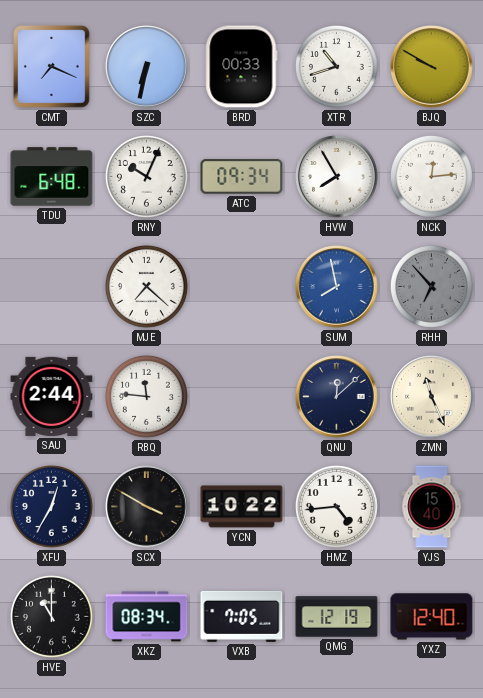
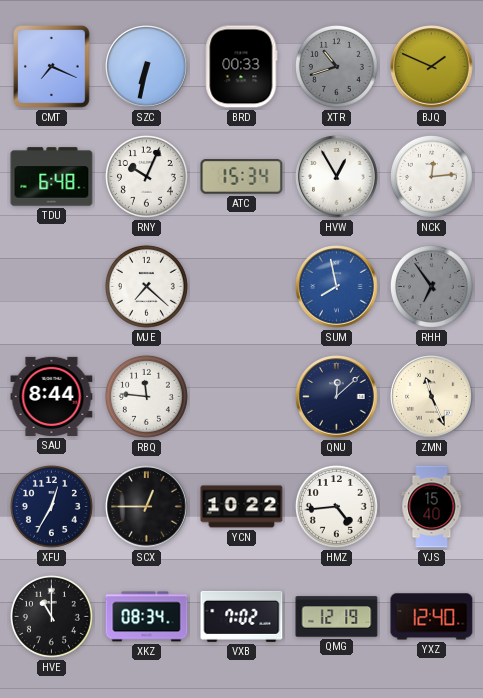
XTR dial: white -> grey (336, 66)
BJQ: 9:50 -> 1:49 (432, 67)
ATC: 09:34 -> 15:34 (242, 177)
HVW: 7:55 -> 12:55 (337, 177)
RHH: 6:53 -> 6:54 (431, 286)
SAU: 2:44 -> 8:44 (52, 396)
SCX: 3:50 -> 12:45 (147, 507)
VXB: 7:05 -> 7:02 (242, 616)
